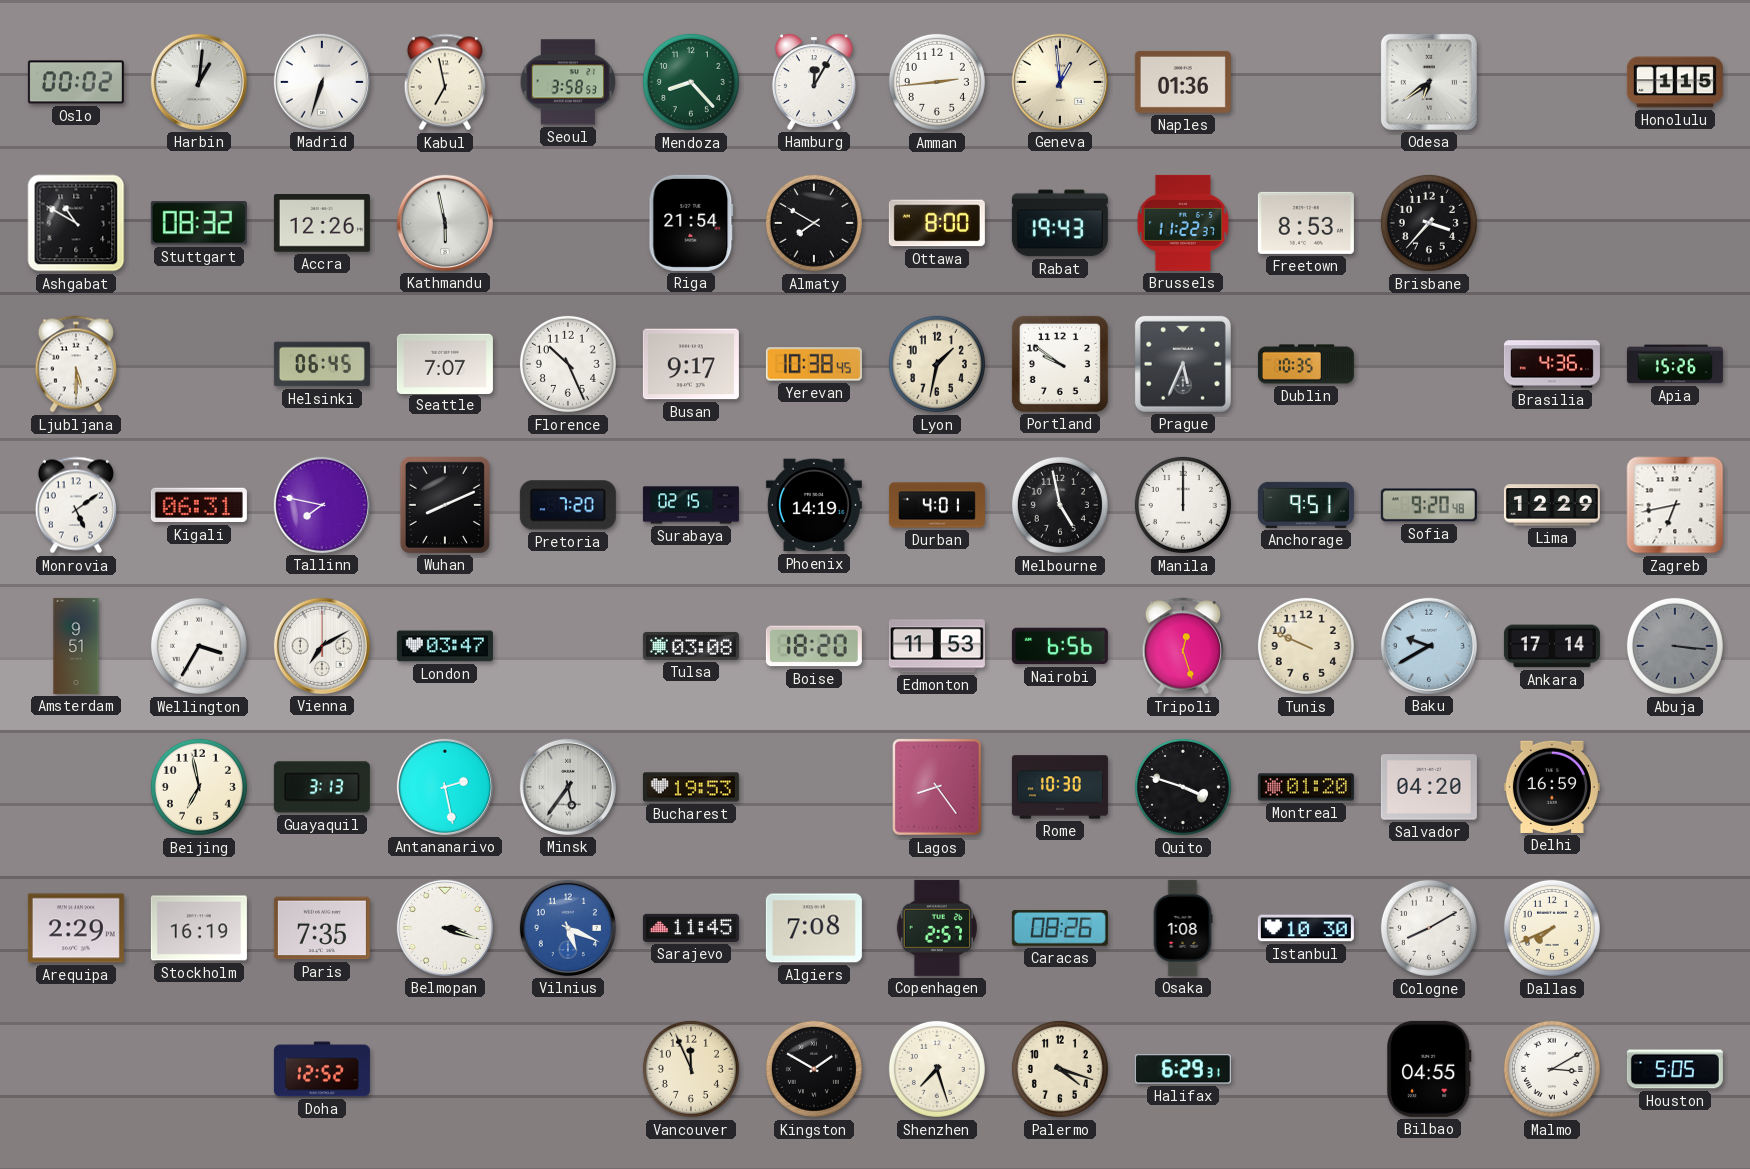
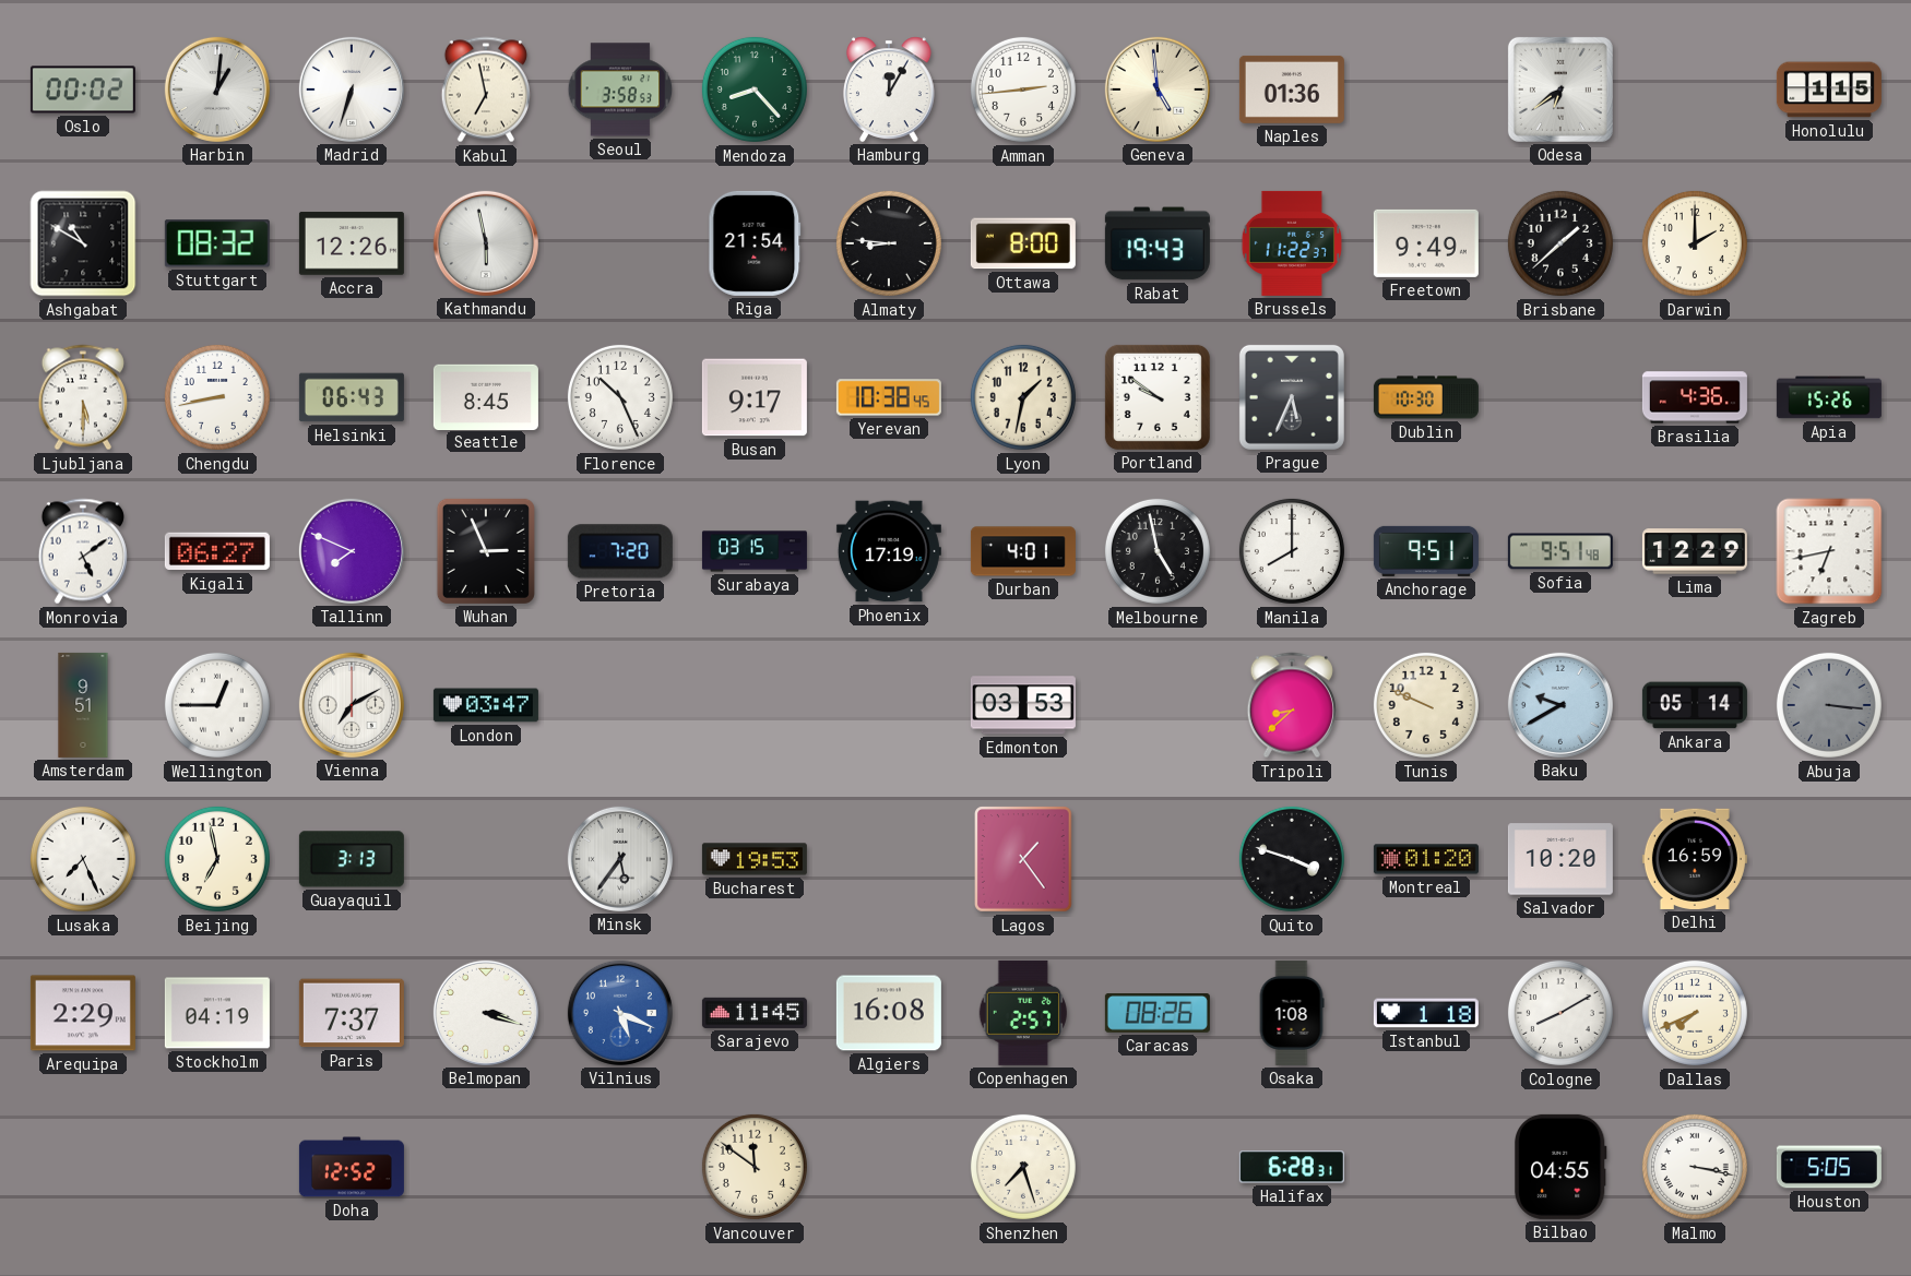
Geneva: 12:59 -> 4:59 (1158, 90)
Almaty: 7:50 -> 8:46 (889, 243)
Freetown: 8:53 -> 9:49 (1426, 243)
Brisbane: 3:37 -> 1:38 (1560, 243)
Darwin: none -> 2:00 (1695, 243)
Chengdu: none -> 8:43 (217, 397)
Helsinki: 06:45 -> 06:43 (352, 397)
Seattle: 7:07 -> 8:45 (486, 396)
Dublin: 10:35 -> 10:30 (1426, 397)
Kigali: 06:31 -> 06:27 (217, 551)
Tallinn: 7:47 -> 7:49 (352, 551)
Wuhan: 8:11 -> 2:56 (486, 551)
Surabaya: 02:15 -> 03:15 (755, 551)
Phoenix: 14:19 -> 17:19 (889, 551)
Manila: 12:00 -> 8:00 (1292, 551)
Sofia: 9:20 -> 9:51 (1560, 551)
Wellington: 3:35 -> 12:45 (217, 705)
Tulsa: 03:08 -> none (691, 646)
Boise: 18:20 -> none (814, 646)
Edmonton: 11:53 -> 03:53 (1023, 705)
Nairobi: 6:56 -> none (1060, 646)
Tripoli: 12:27 -> 8:38 (1292, 705)
Ankara: 17:14 -> 05:14 (1695, 705)
Lusaka: none -> 7:26 (83, 859)
Antananarivo: 2:28 -> none (445, 787)
Lagos: 8:24 -> 1:24 (1024, 859)
Rome: 10:30 -> none (1060, 787)
Salvador: 04:20 -> 10:20 (1560, 859)
Stockholm: 16:19 -> 04:19 (217, 1013)
Paris: 7:35 -> 7:37 (352, 1013)
Algiers: 7:08 -> 16:08 (889, 1013)
Istanbul: 10:30 -> 1:18 (1426, 1013)
Vancouver: 11:56 -> 11:51 (755, 1167)
Kingston: 1:50 -> none (814, 1069)
Palermo: 4:18 -> none (1060, 1069)
Halifax: 6:29 -> 6:28 (1292, 1167)
Malmo: 3:10 -> 3:17 (1695, 1167)
